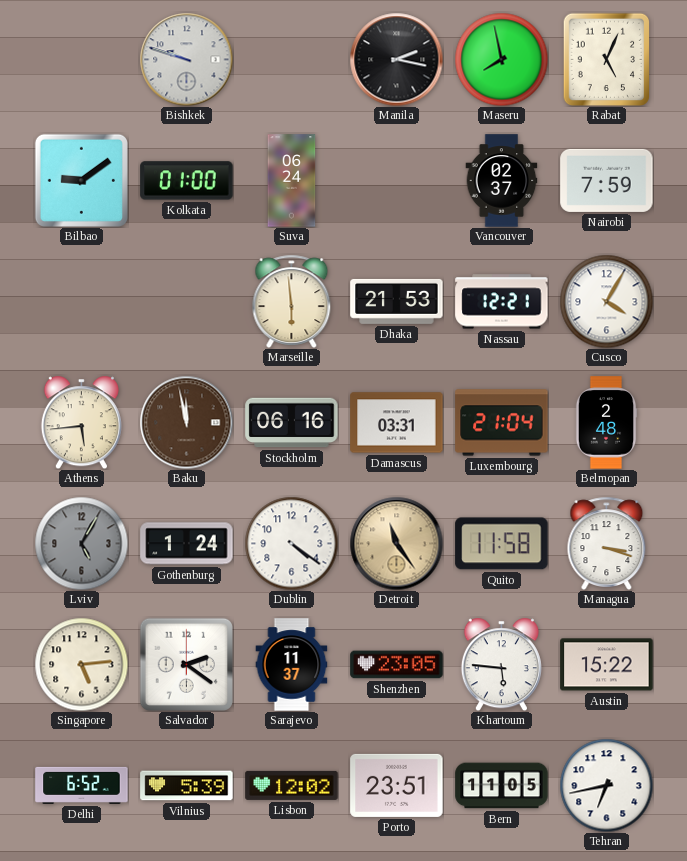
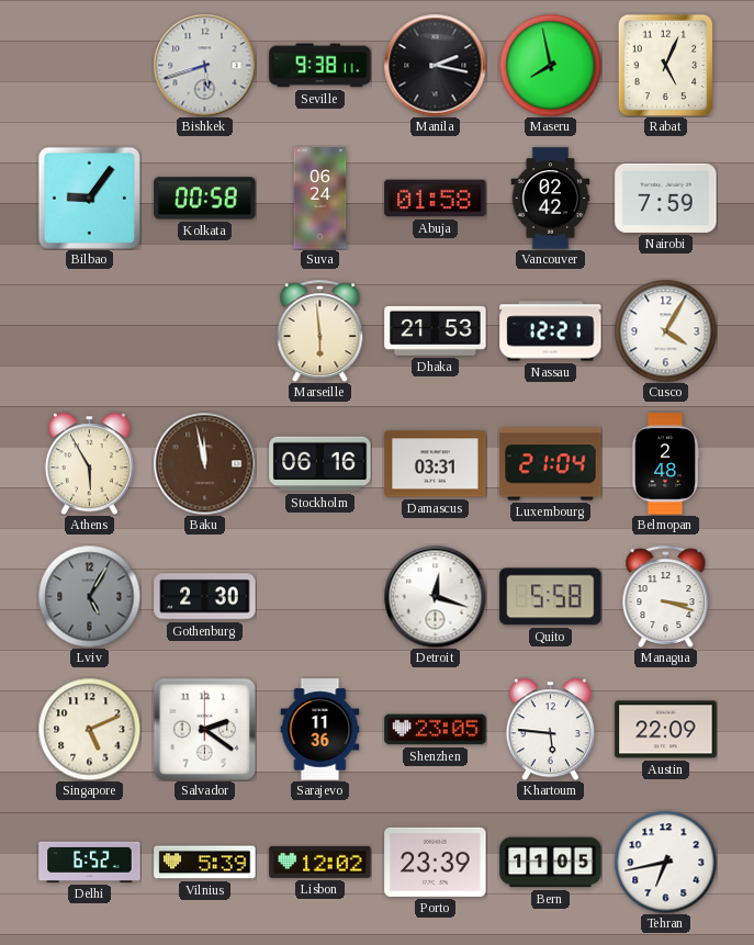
Bishkek: 9:48 -> 5:42 (204, 65)
Seville: none -> 9:38 (320, 66)
Bilbao: 9:09 -> 9:06 (89, 198)
Kolkata: 01:00 -> 00:58 (205, 199)
Abuja: none -> 01:58 (436, 199)
Vancouver: 02:37 -> 02:42 (551, 199)
Athens: 5:44 -> 5:55 (89, 463)
Gothenburg: 1:24 -> 2:30 (205, 597)
Dublin: 4:21 -> none (291, 543)
Detroit: 11:24 -> 12:18 (435, 596)
Detroit dial: champagne -> white (435, 596)
Quito: 11:58 -> 5:58 (551, 597)
Singapore: 5:14 -> 5:11 (89, 729)
Sarajevo: 11:37 -> 11:36 (320, 730)
Austin: 15:22 -> 22:09 (666, 730)
Porto: 23:51 -> 23:39 (436, 862)
